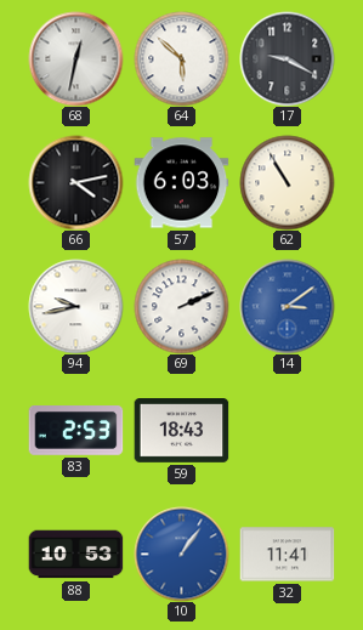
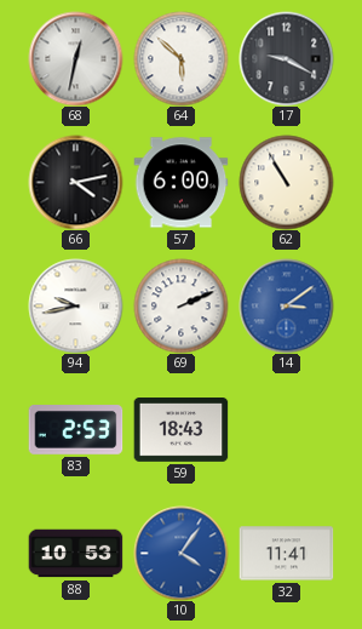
57: 6:03 -> 6:00 (180, 183)
10: 1:06 -> 4:06 (180, 553)
